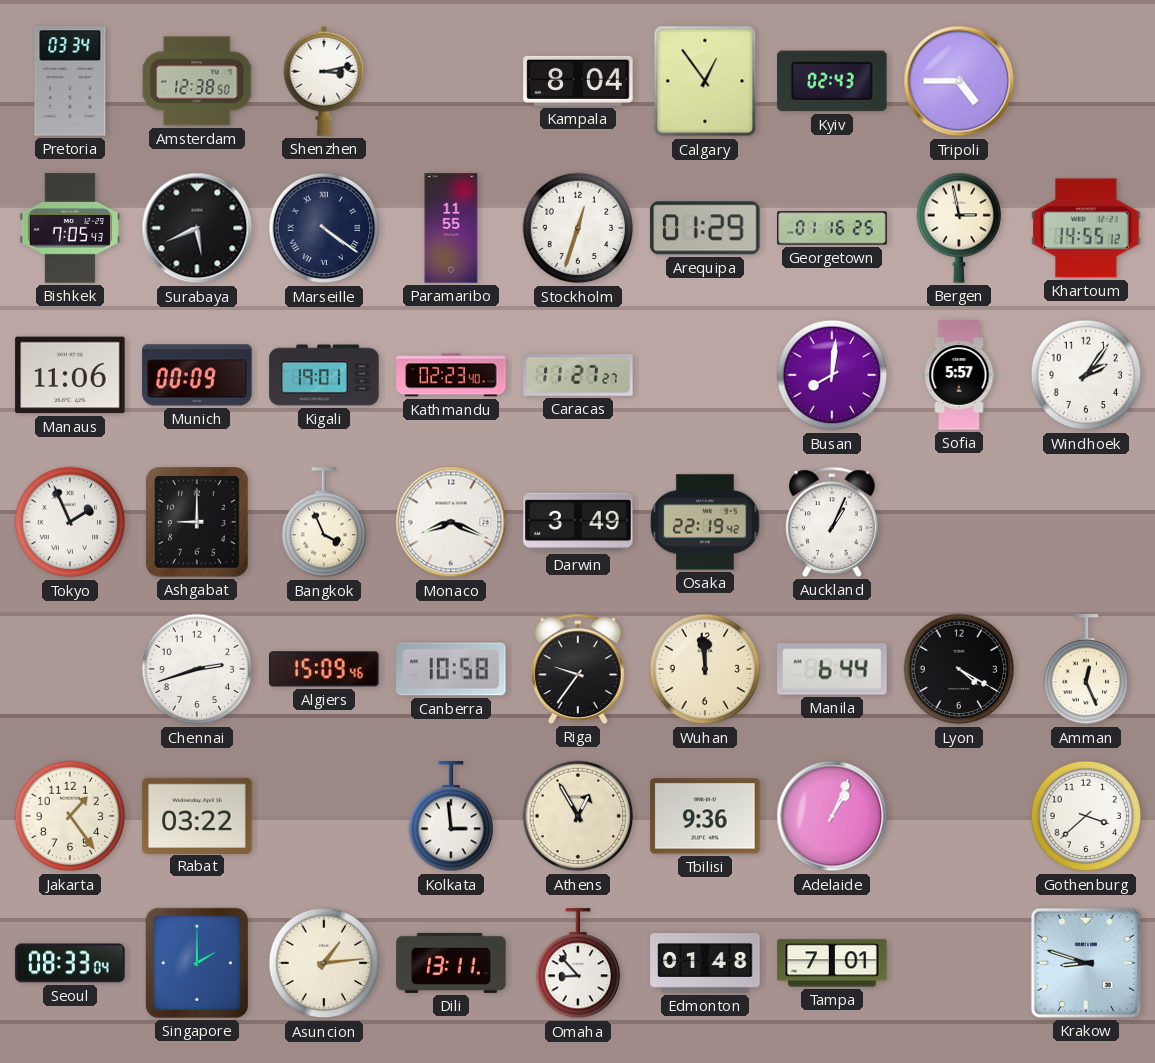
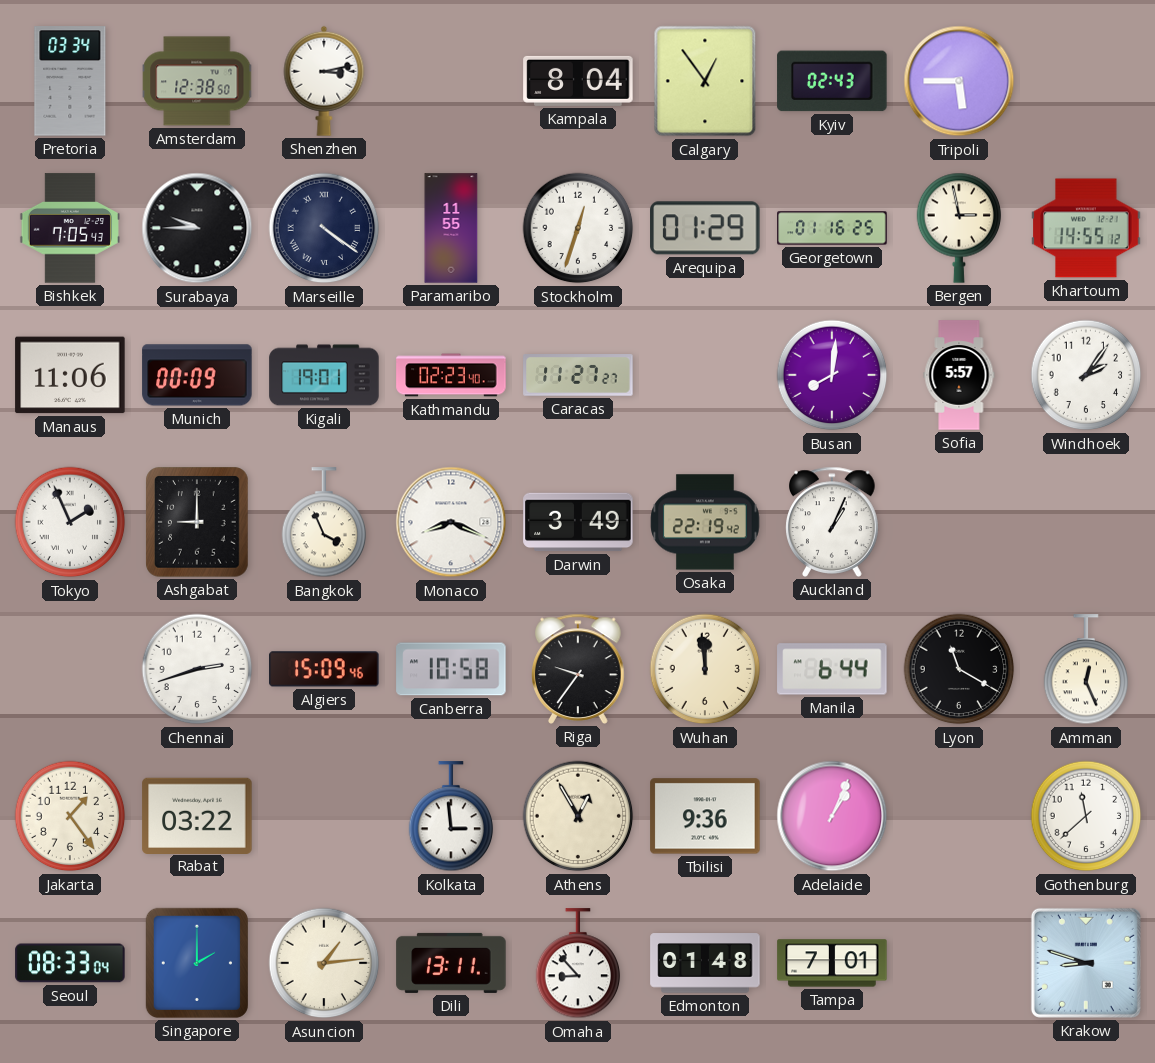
Tripoli: 4:45 -> 5:45 (959, 81)
Surabaya: 5:41 -> 9:45 (197, 228)
Lyon: 4:20 -> 11:20 (959, 669)
Gothenburg: 3:38 -> 11:38 (1086, 816)
